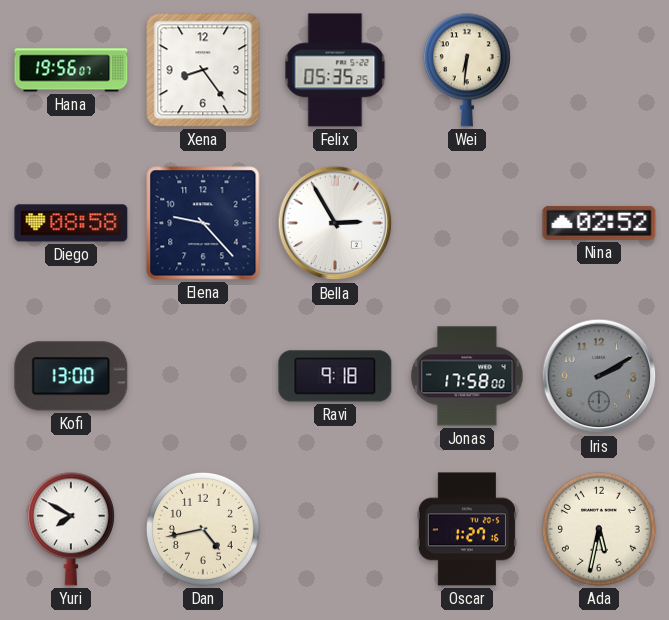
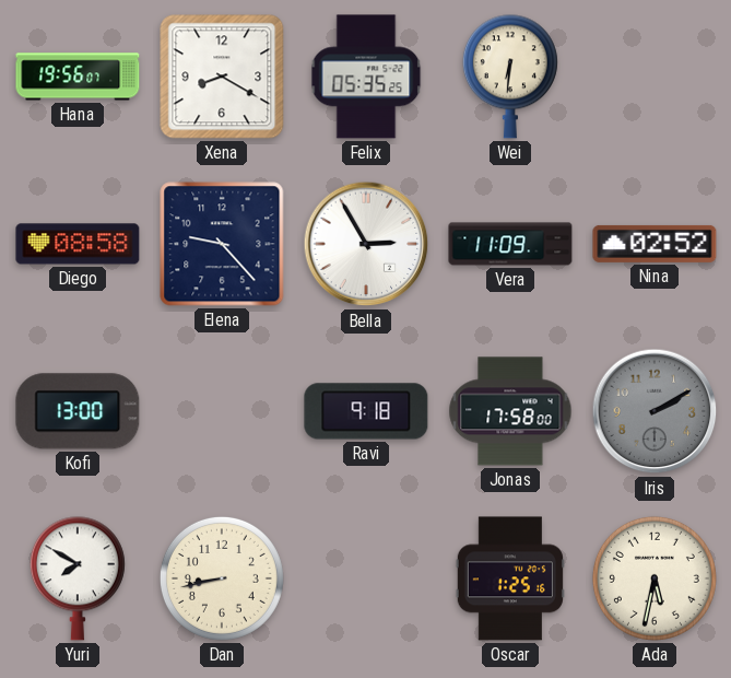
Xena: 8:24 -> 8:20 (222, 77)
Vera: none -> 11:09 (510, 244)
Dan: 4:43 -> 8:43 (222, 578)
Oscar: 1:27 -> 1:25 (510, 578)
